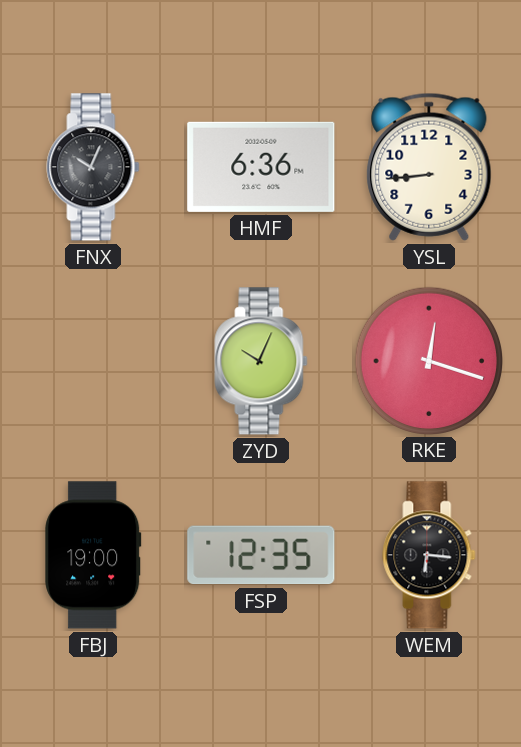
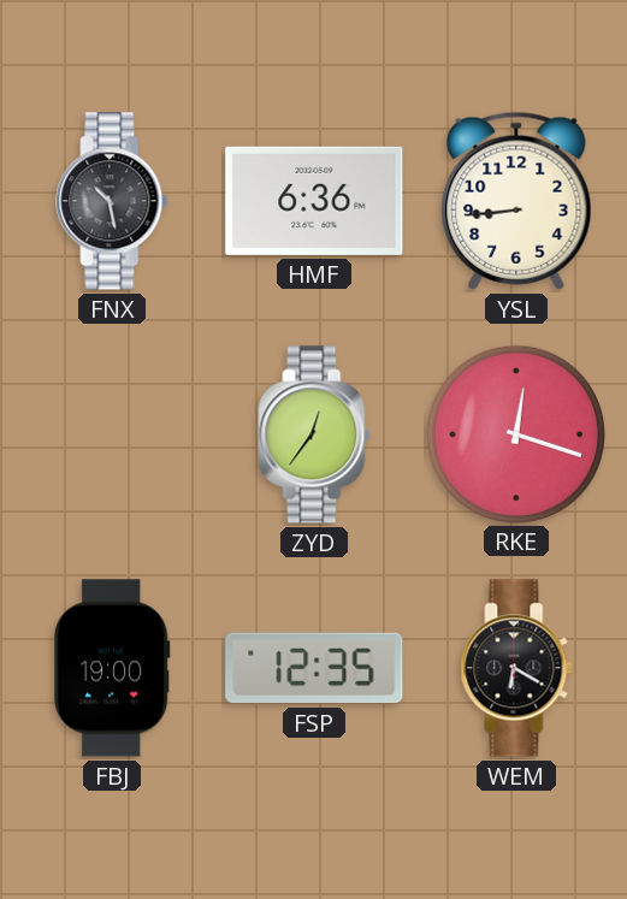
FNX: 10:04 -> 10:28 (112, 201)
ZYD: 10:04 -> 12:36 (314, 434)
WEM: 6:16 -> 6:20 (516, 668)
